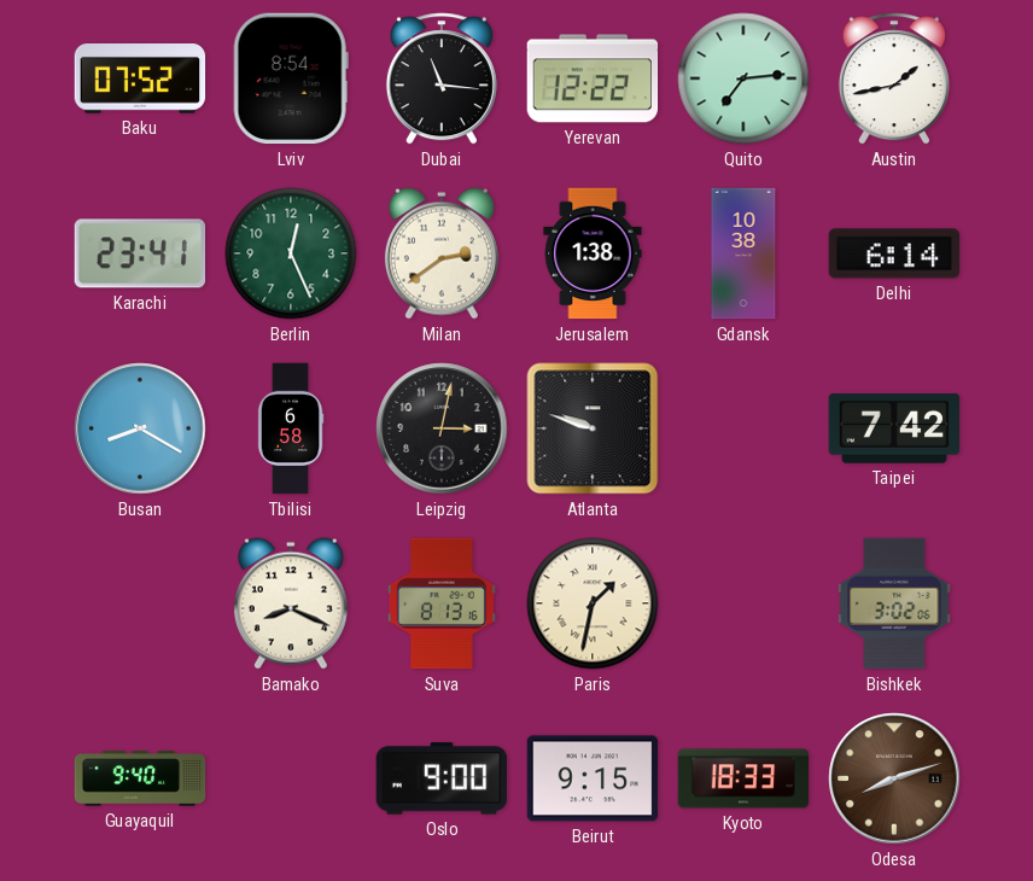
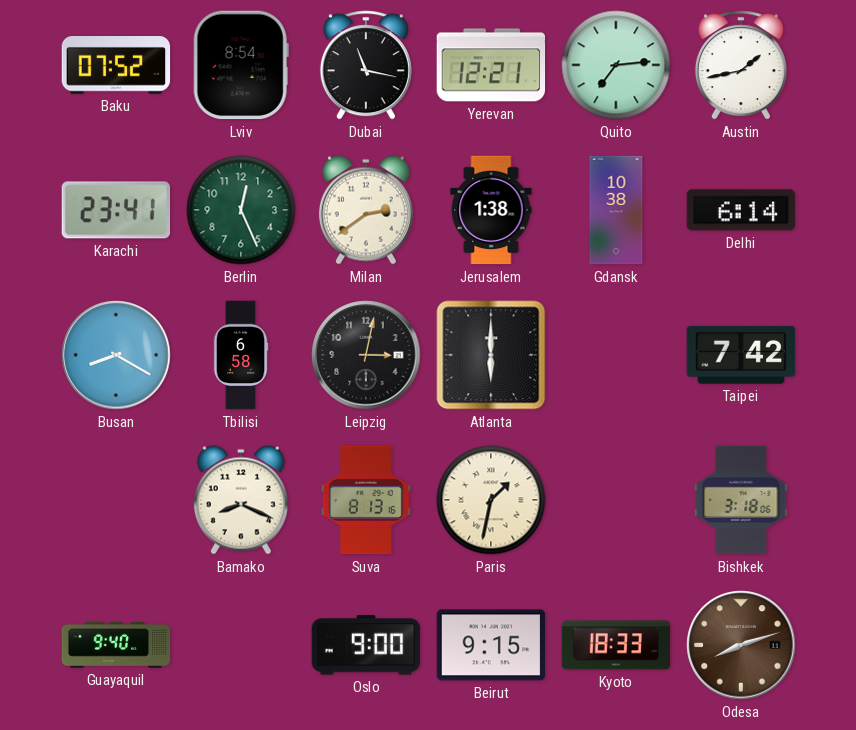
Dubai: 11:16 -> 11:17 (366, 65)
Yerevan: 12:22 -> 12:21 (491, 65)
Atlanta: 9:48 -> 6:00 (491, 355)
Bishkek: 3:02 -> 3:18 (741, 500)
